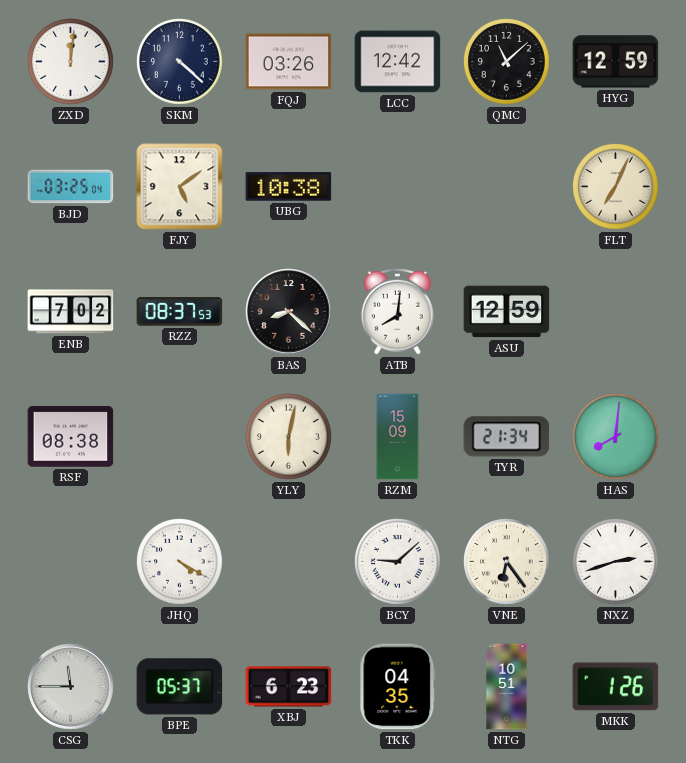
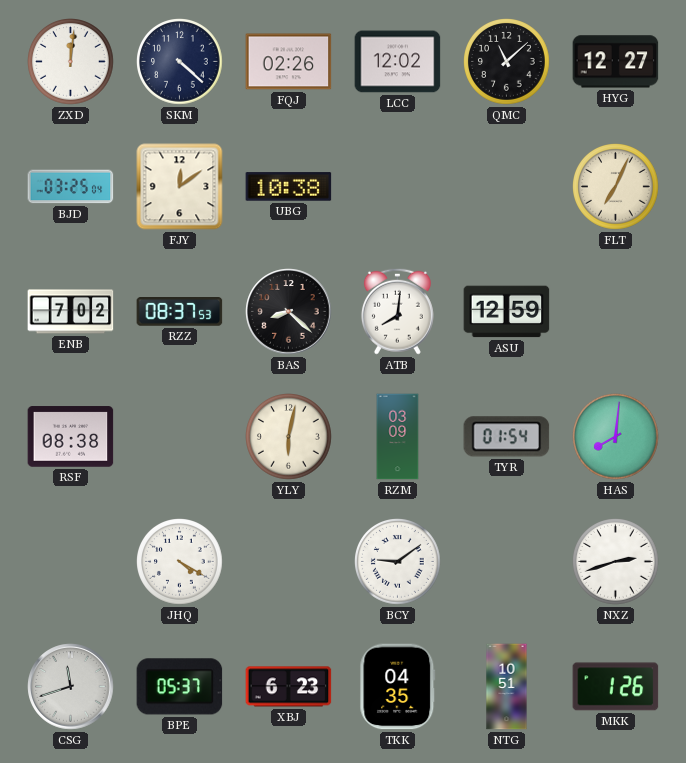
FQJ: 03:26 -> 02:26 (289, 62)
LCC: 12:42 -> 12:02 (398, 62)
HYG: 12:59 -> 12:27 (616, 62)
FJY: 5:09 -> 12:09 (180, 187)
RZM: 15:09 -> 03:09 (398, 437)
TYR: 21:34 -> 01:54 (507, 437)
BCY: 9:08 -> 9:09 (398, 562)
VNE: 6:24 -> none (507, 562)
CSG: 11:45 -> 11:42 (71, 687)
